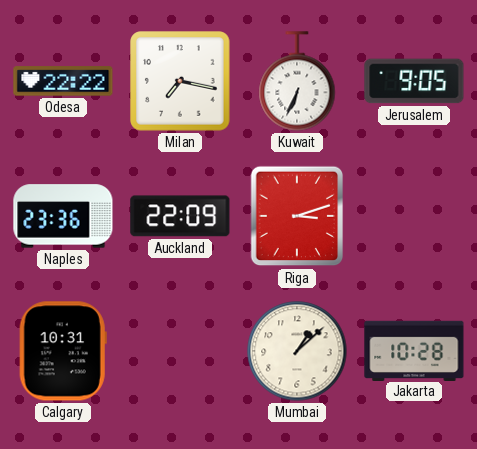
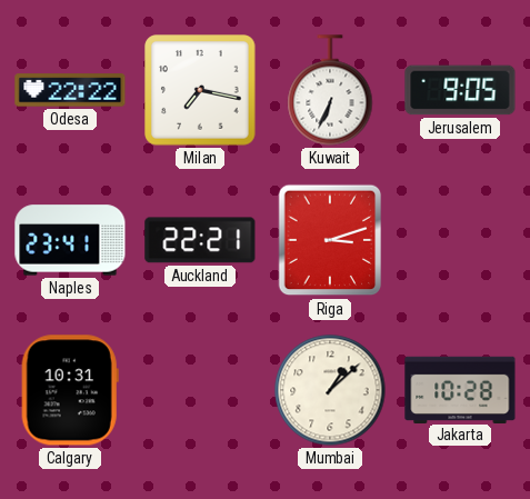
Naples: 23:36 -> 23:41 (70, 240)
Auckland: 22:09 -> 22:21 (200, 240)
